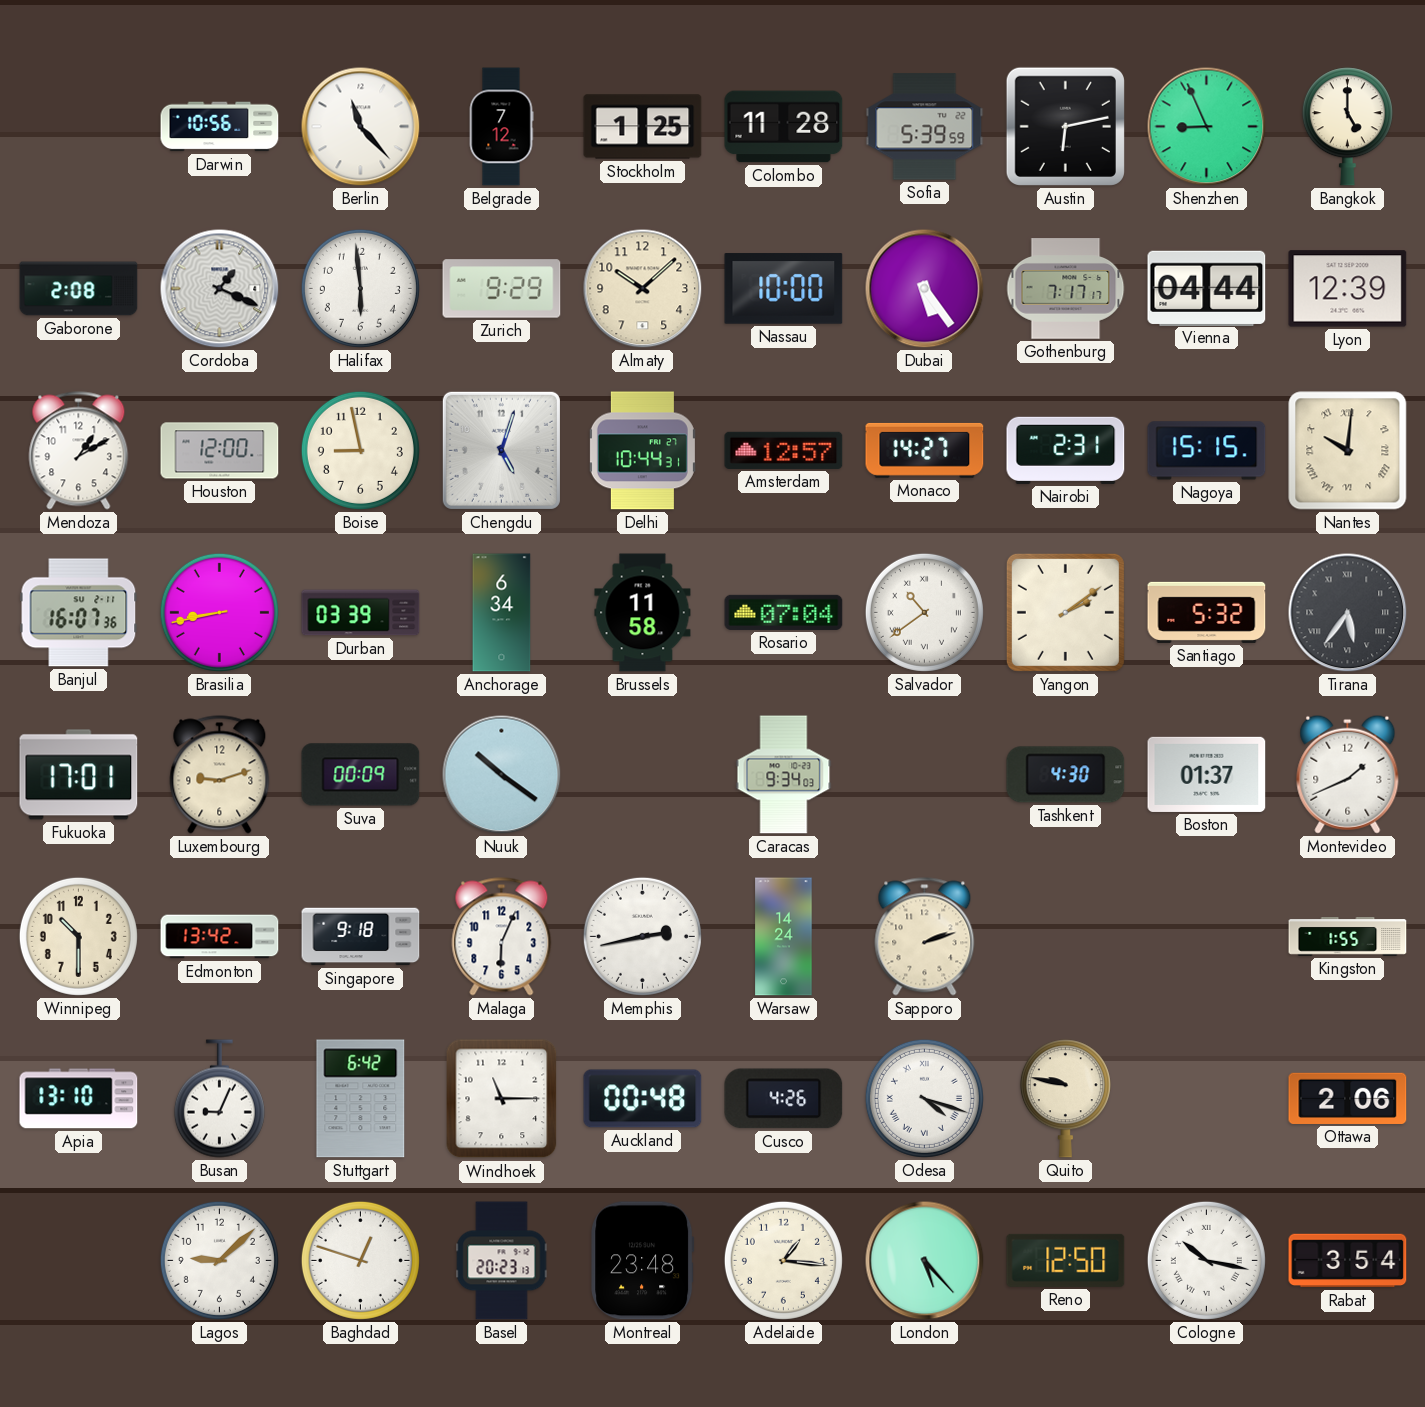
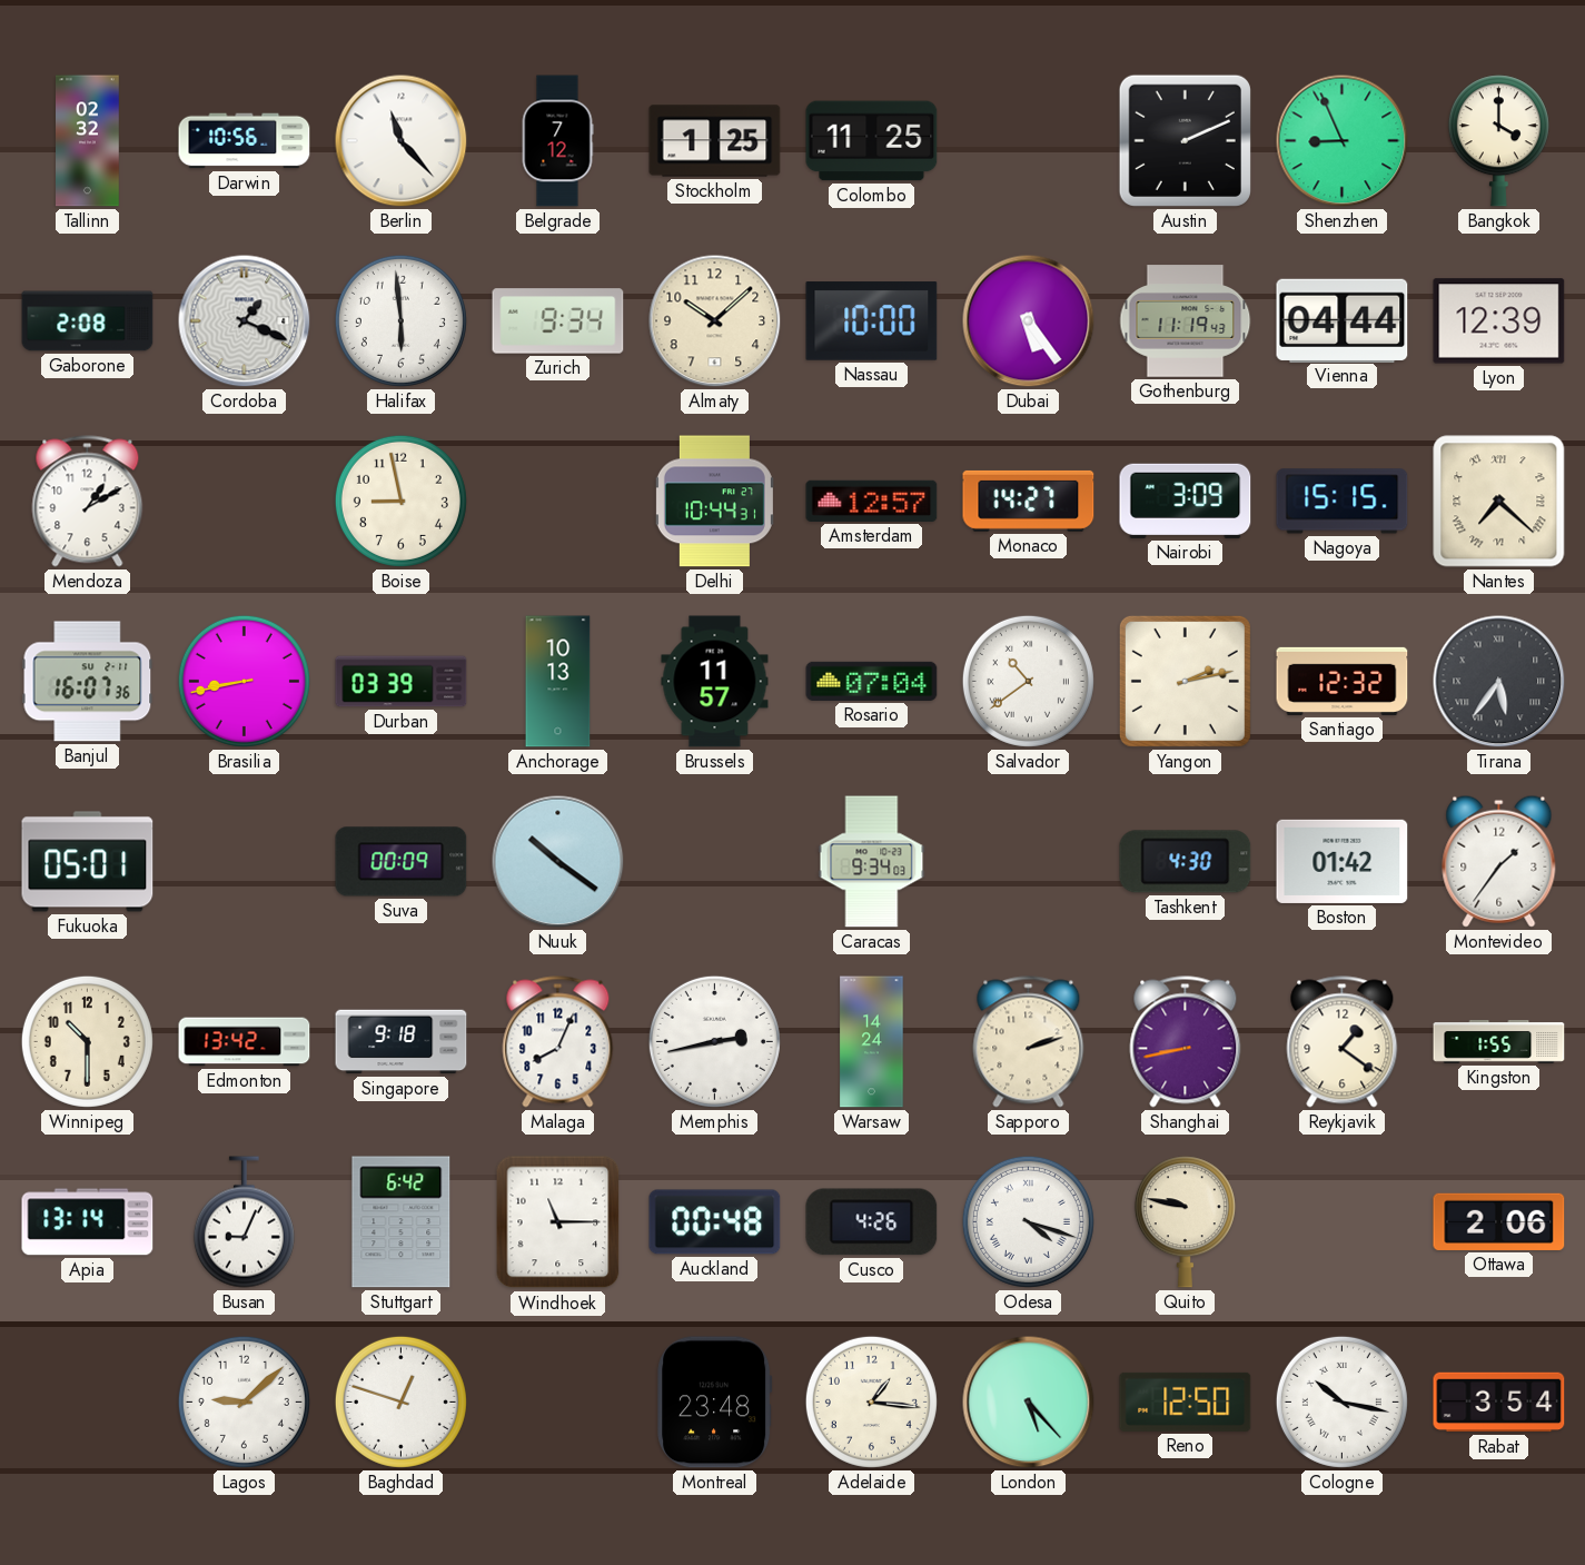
Tallinn: none -> 02:32 (88, 141)
Colombo: 11:28 -> 11:25 (872, 141)
Sofia: 5:39 -> none (925, 127)
Austin: 6:13 -> 2:11 (1185, 140)
Bangkok: 5:00 -> 4:00 (1498, 141)
Zurich: 9:29 -> 9:34 (558, 321)
Gothenburg: 7:17 -> 11:19 (1186, 321)
Houston: 12:00 -> none (220, 451)
Chengdu: 5:03 -> none (501, 450)
Nairobi: 2:31 -> 3:09 (1186, 501)
Nantes: 10:01 -> 7:22 (1499, 502)
Anchorage: 6:34 -> 10:13 (558, 682)
Brussels: 11:58 -> 11:57 (715, 682)
Yangon: 2:09 -> 2:13 (1185, 681)
Santiago: 5:32 -> 12:32 (1343, 681)
Fukuoka: 17:01 -> 05:01 (88, 862)
Luxembourg: 9:12 -> none (220, 775)
Boston: 01:37 -> 01:42 (1343, 861)
Montevideo: 1:41 -> 1:36 (1499, 861)
Malaga: 6:04 -> 8:04 (558, 1042)
Shanghai: none -> 8:43 (1186, 1042)
Reykjavik: none -> 1:21 (1343, 1042)
Apia: 13:10 -> 13:14 (88, 1222)
Basel: 20:23 -> none (502, 1261)
